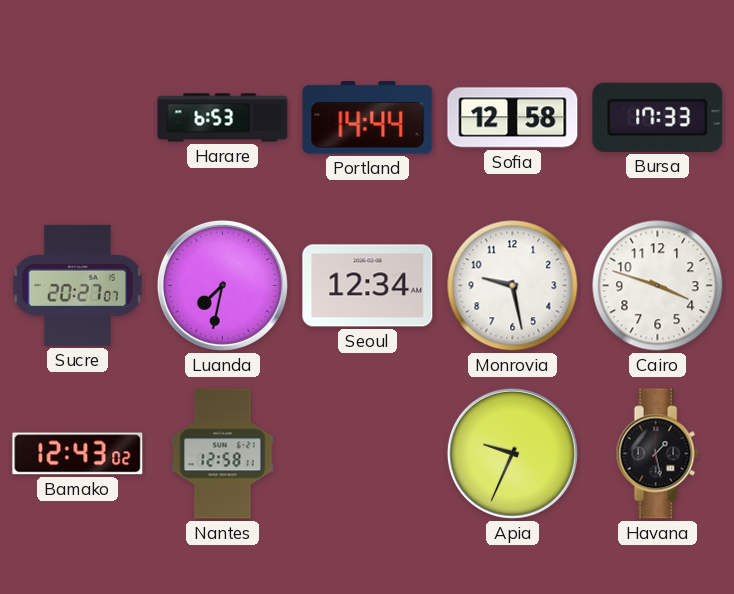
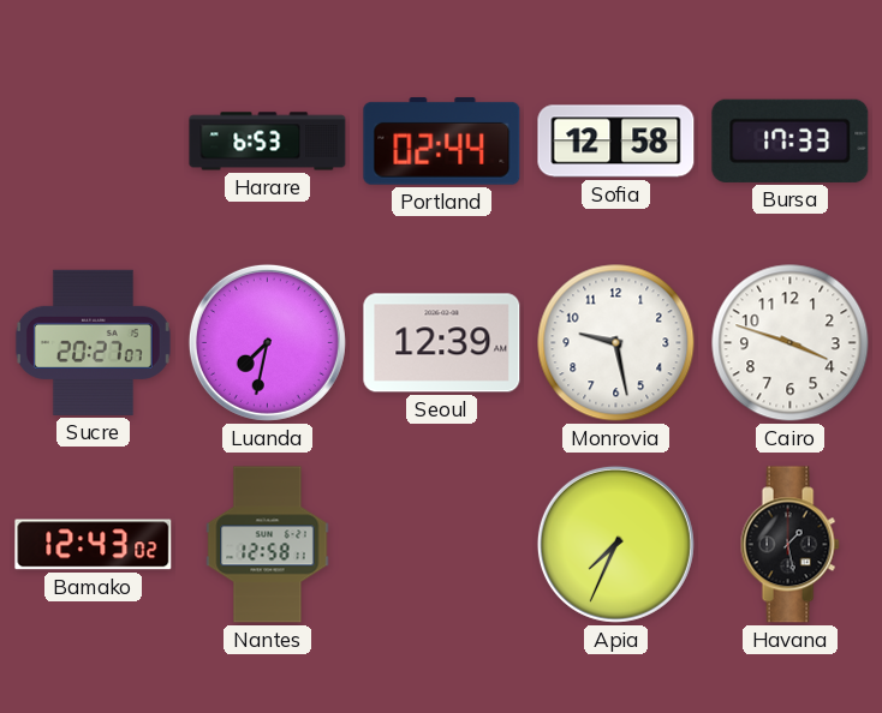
Portland: 14:44 -> 02:44 (442, 142)
Seoul: 12:34 -> 12:39 (442, 343)
Apia: 9:34 -> 7:34 (615, 544)
